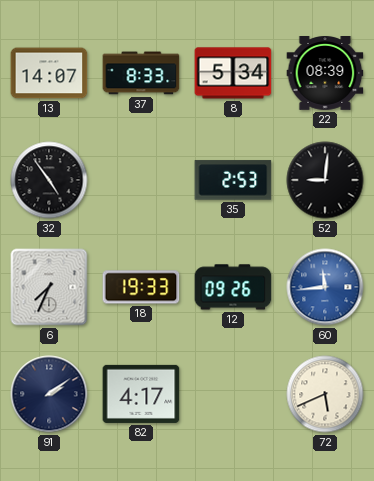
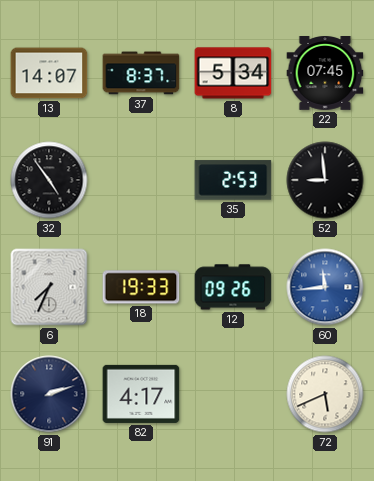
37: 8:33 -> 8:37 (141, 73)
22: 08:39 -> 07:45 (325, 74)
52: 9:01 -> 8:59 (325, 180)
91: 2:09 -> 2:12 (49, 394)
